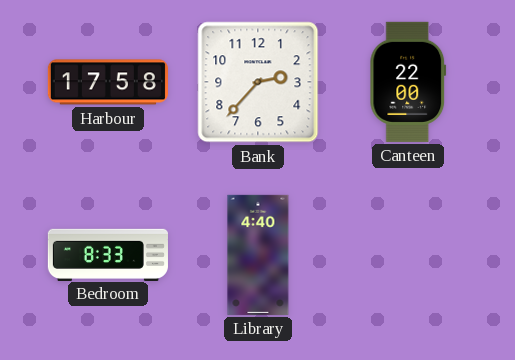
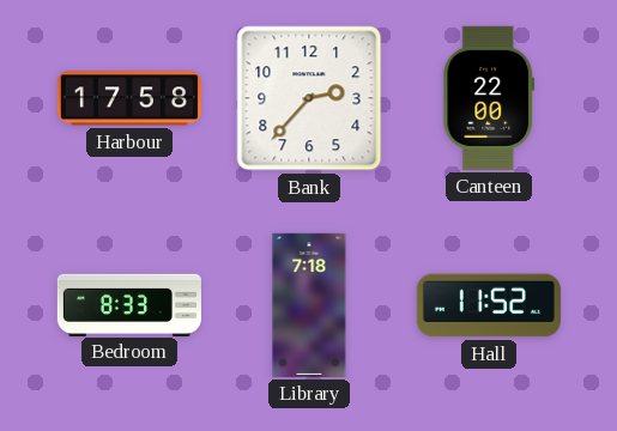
Library: 4:40 -> 7:18 (309, 305)
Hall: none -> 11:52 (489, 305)
